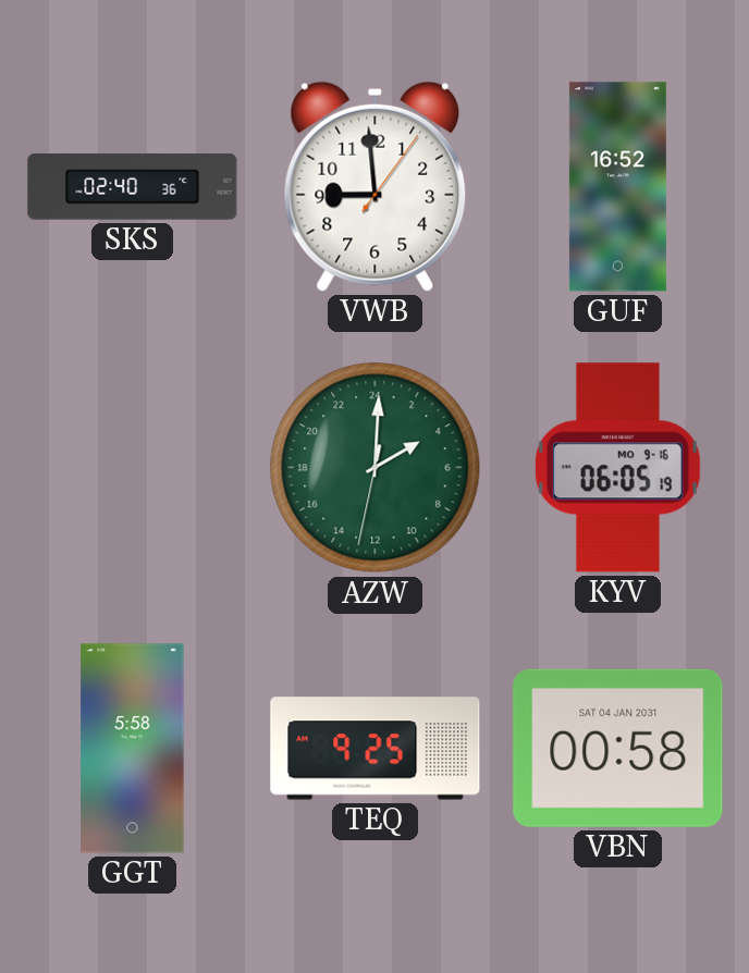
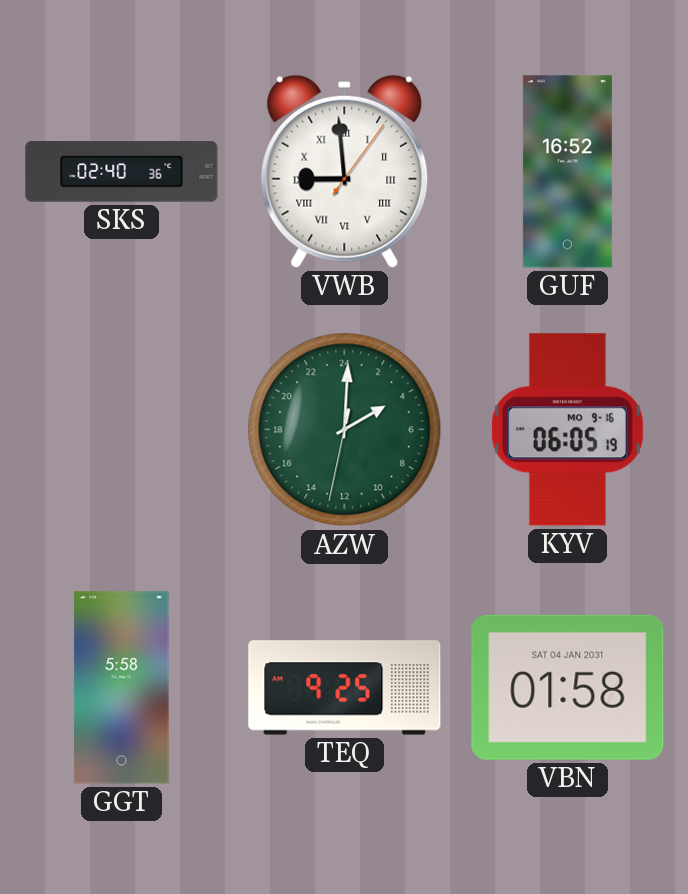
VWB numerals: Arabic -> Roman (345, 171)
VBN: 00:58 -> 01:58 (568, 687)
